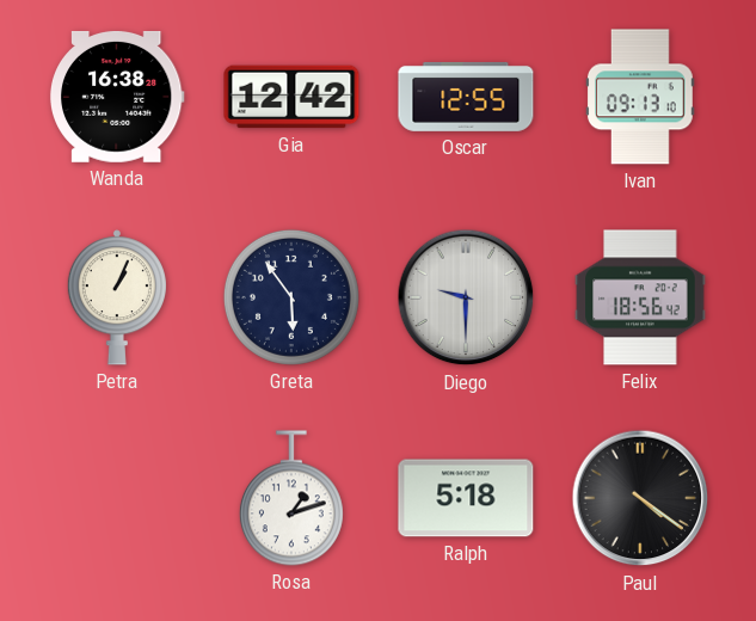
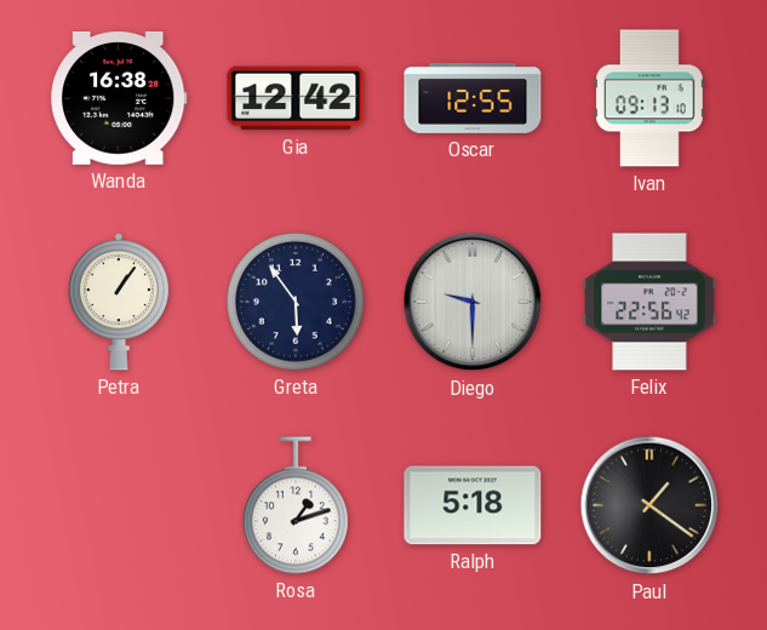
Petra: 1:04 -> 1:06 (119, 302)
Felix: 18:56 -> 22:56 (649, 302)
Paul: 4:21 -> 1:21 (649, 505)
